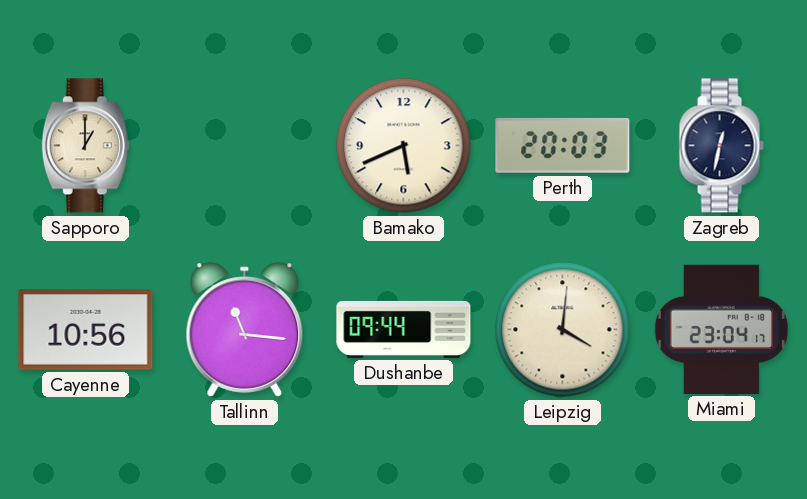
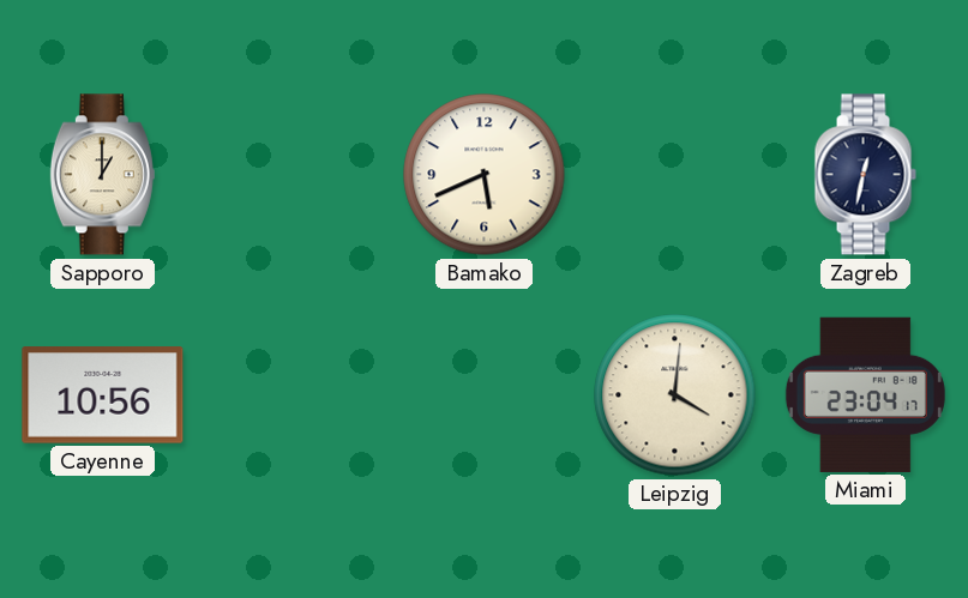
Perth: 20:03 -> none (563, 145)
Tallinn: 11:16 -> none (245, 330)
Dushanbe: 09:44 -> none (404, 329)
